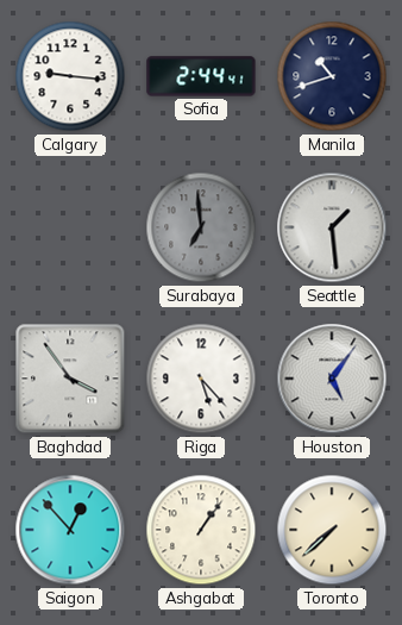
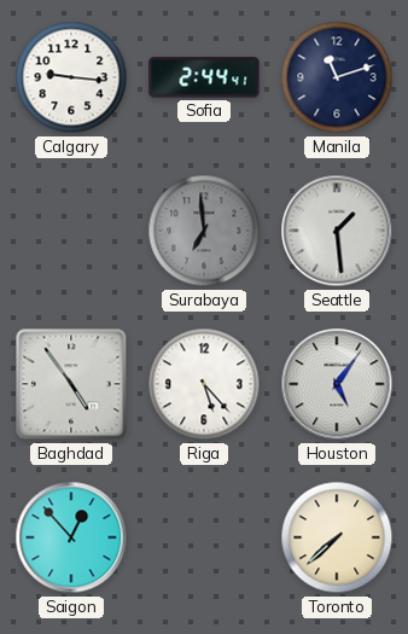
Manila: 10:42 -> 11:12 (337, 77)
Baghdad: 3:54 -> 4:54 (71, 384)
Ashgabat: 1:06 -> none (201, 530)
